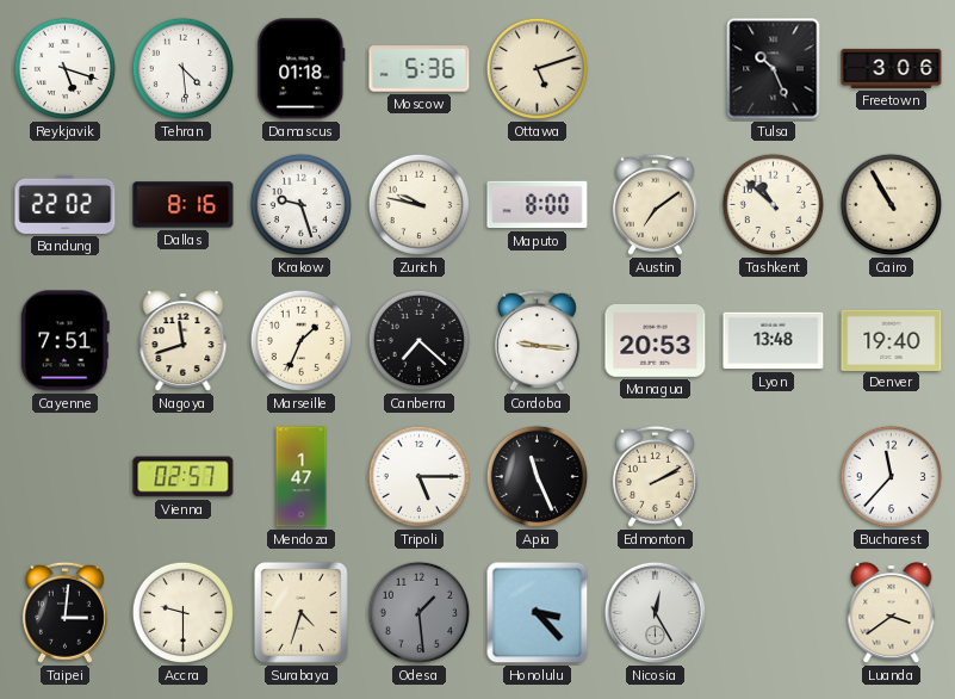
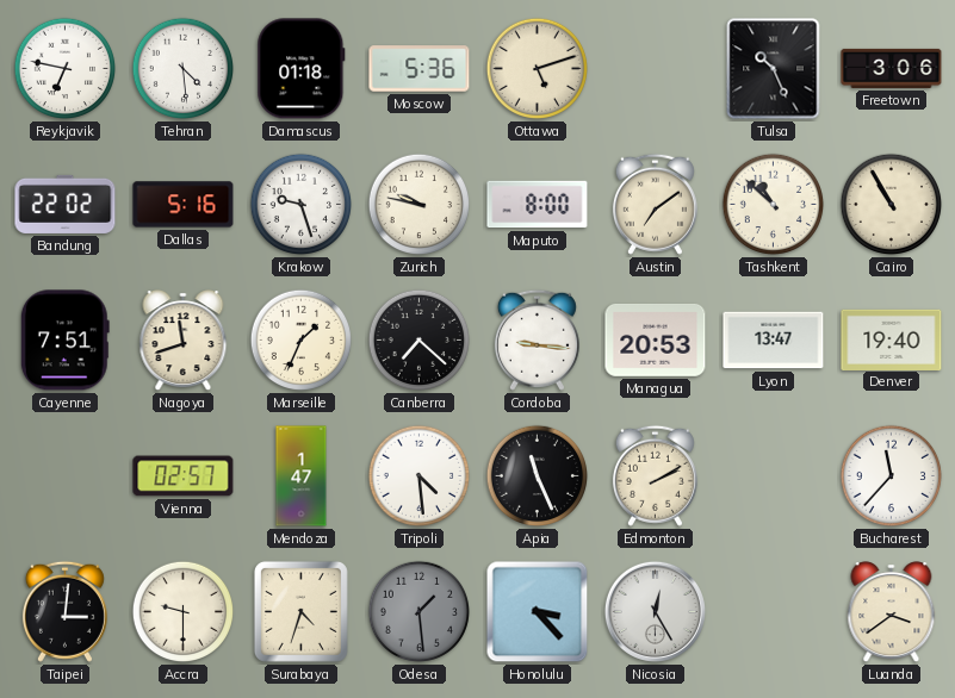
Reykjavik: 5:18 -> 6:47 (66, 69)
Dallas: 8:16 -> 5:16 (184, 205)
Lyon: 13:48 -> 13:47 (774, 341)
Tripoli: 5:15 -> 4:29 (420, 476)
